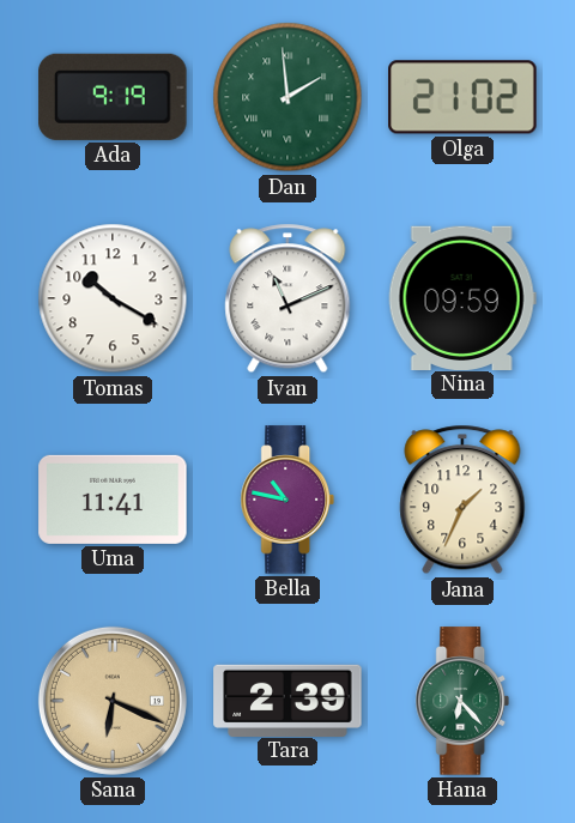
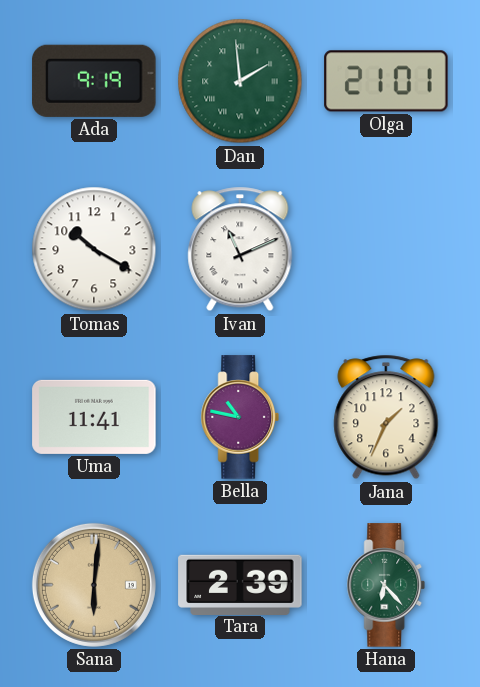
Olga: 21:02 -> 21:01 (386, 81)
Nina: 09:59 -> none (462, 297)
Sana: 6:19 -> 6:01 (94, 585)
